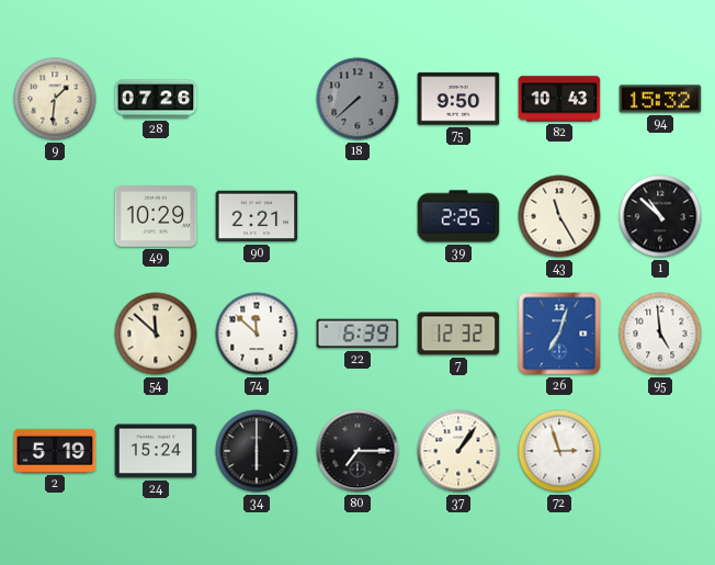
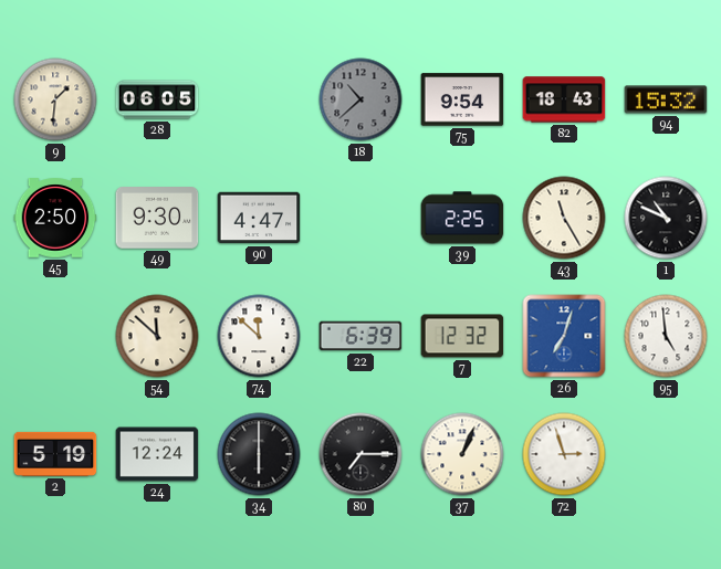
28: 07:26 -> 06:05 (157, 99)
18: 7:38 -> 10:38 (360, 99)
75: 9:50 -> 9:54 (462, 99)
82: 10:43 -> 18:43 (564, 99)
45: none -> 2:50 (55, 218)
49: 10:29 -> 9:30 (157, 218)
90: 2:21 -> 4:47 (259, 218)
1: 10:52 -> 10:49 (666, 218)
24: 15:24 -> 12:24 (157, 454)
37: 1:06 -> 1:04 (462, 454)
